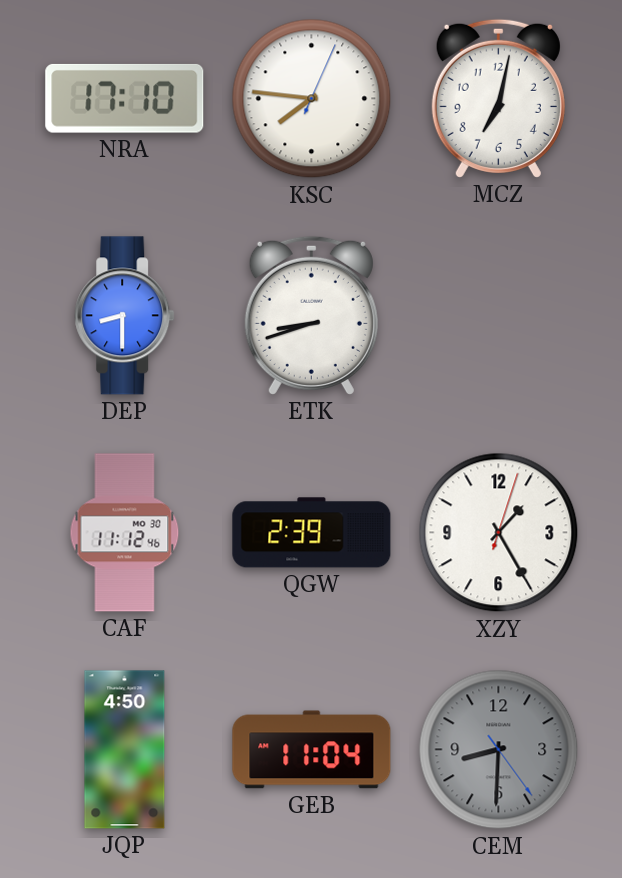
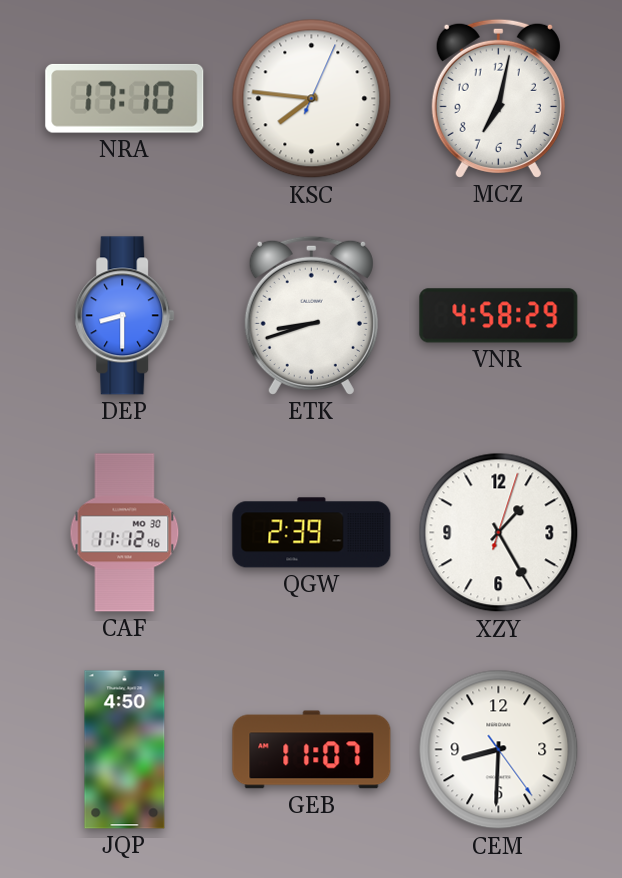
VNR: none -> 4:58 (499, 316)
GEB: 11:04 -> 11:07 (312, 750)
CEM dial: grey -> white (499, 750)
